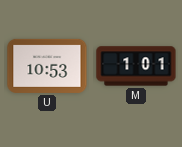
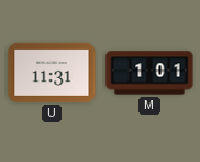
U: 10:53 -> 11:31 (52, 73)
